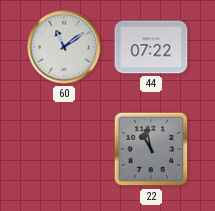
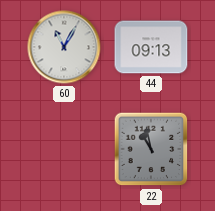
60: 11:09 -> 11:05 (64, 47)
44: 07:22 -> 09:13 (151, 47)
